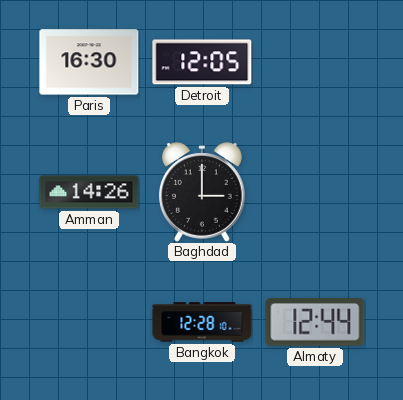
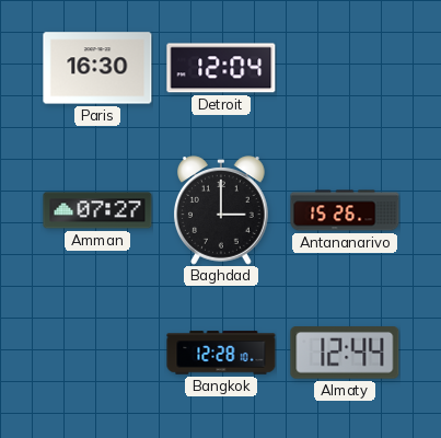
Detroit: 12:05 -> 12:04 (221, 68)
Amman: 14:26 -> 07:27 (97, 210)
Antananarivo: none -> 15:26 (345, 210)
